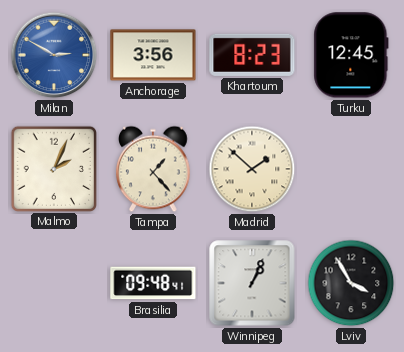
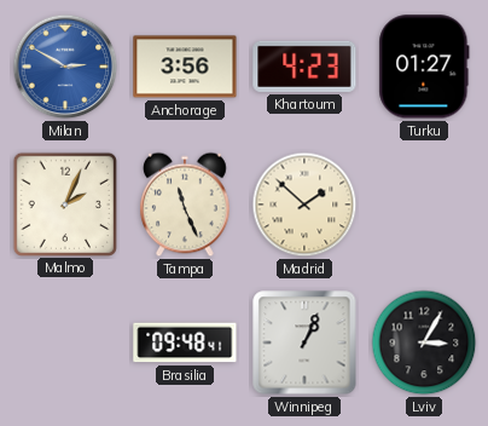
Khartoum: 8:23 -> 4:23 (304, 67)
Turku: 12:45 -> 01:27 (424, 67)
Tampa: 1:23 -> 11:26 (185, 205)
Lviv: 3:55 -> 3:05 (424, 342)
